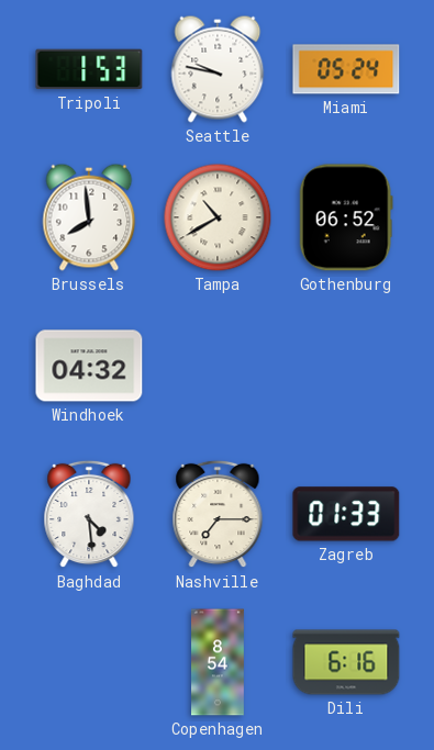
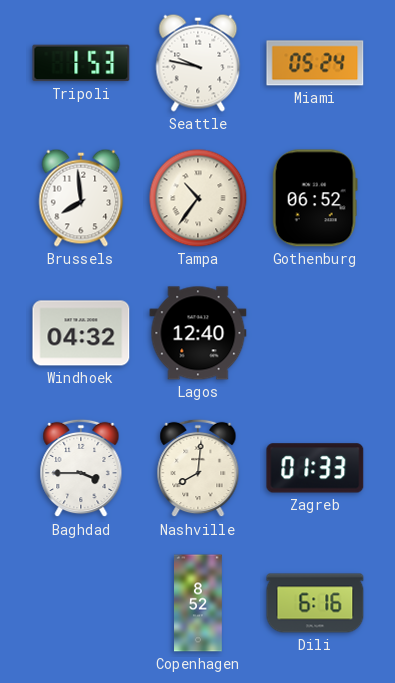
Tampa: 10:40 -> 10:36 (198, 198)
Lagos: none -> 12:40 (198, 333)
Baghdad: 4:29 -> 3:45 (81, 468)
Nashville: 7:15 -> 8:01 (198, 468)
Copenhagen: 8:54 -> 8:52 (199, 603)
